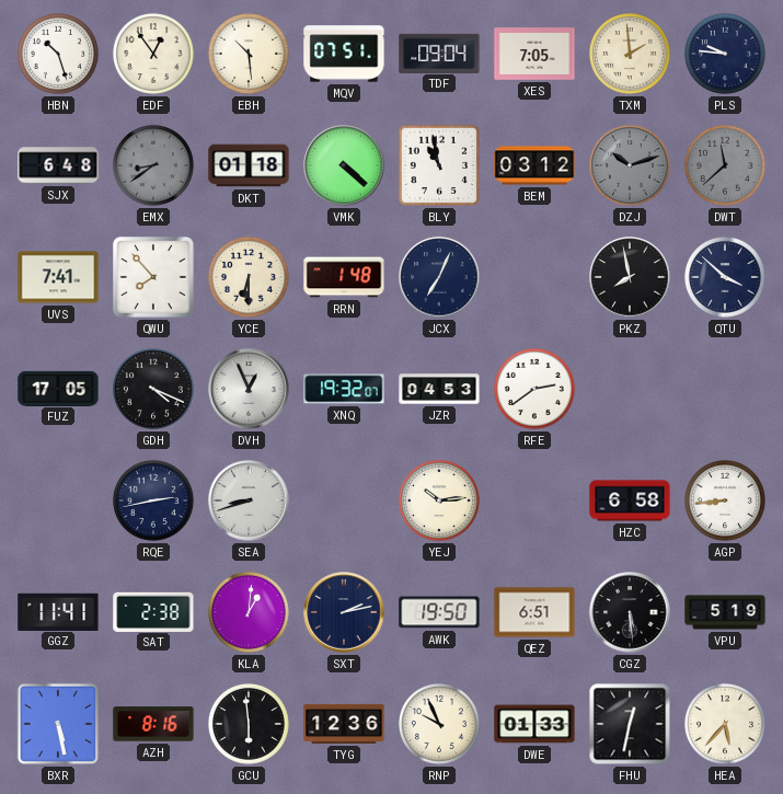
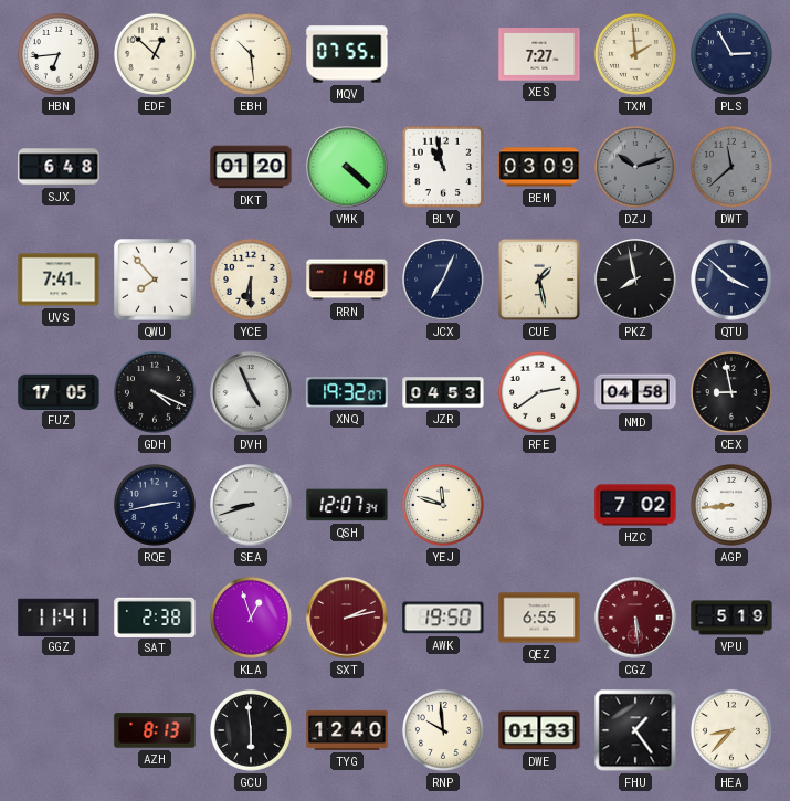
HBN: 10:27 -> 6:44 (59, 54)
EDF: 12:54 -> 12:52 (155, 54)
MQV: 07:51 -> 07:55 (347, 54)
TDF: 09:04 -> none (439, 53)
XES: 7:05 -> 7:27 (539, 54)
PLS: 9:46 -> 2:55 (731, 54)
EMX: 8:39 -> none (153, 165)
DKT: 01:18 -> 01:20 (251, 167)
BEM: 03:12 -> 03:09 (539, 167)
CUE: none -> 1:28 (539, 280)
DVH: 12:56 -> 4:56 (251, 392)
NMD: none -> 04:58 (635, 392)
CEX: none -> 8:58 (731, 392)
QSH: none -> 12:07 (347, 505)
YEJ: 10:14 -> 11:48 (443, 505)
HZC: 6:58 -> 7:02 (635, 505)
KLA: 1:01 -> 12:57 (251, 618)
SXT dial: navy -> burgundy (347, 618)
QEZ: 6:51 -> 6:55 (539, 618)
CGZ dial: black -> burgundy (635, 618)
BXR: 5:28 -> none (58, 724)
AZH: 8:16 -> 8:13 (155, 730)
TYG: 12:36 -> 12:40 (347, 730)
RNP: 9:56 -> 9:59 (443, 730)
FHU: 12:32 -> 1:24 (635, 730)
HEA: 5:37 -> 8:37 (731, 730)
